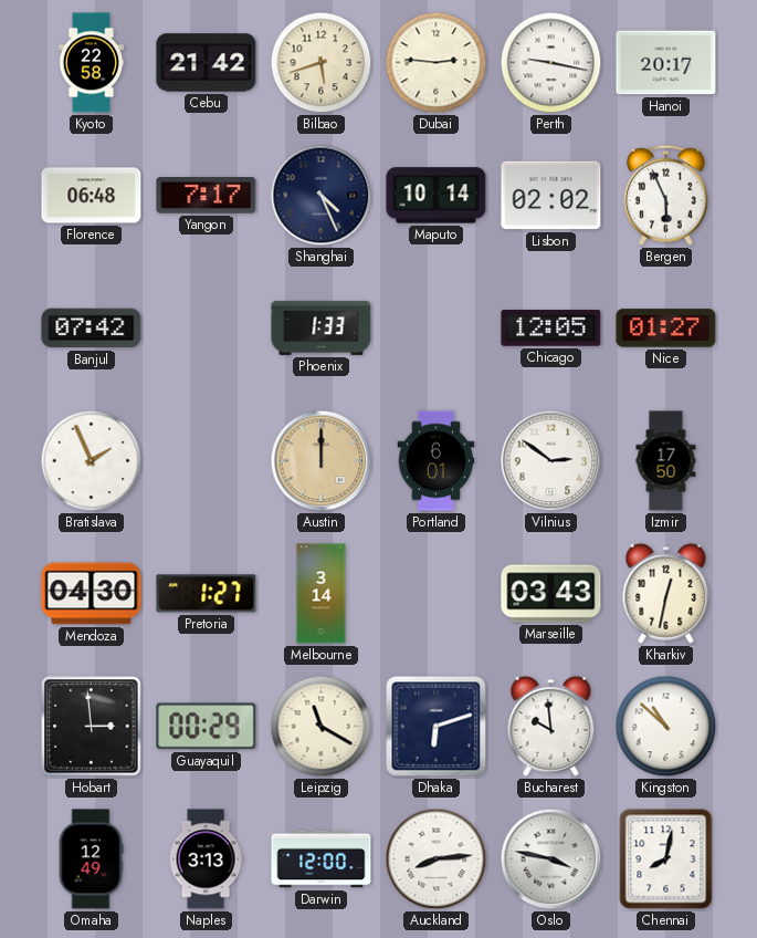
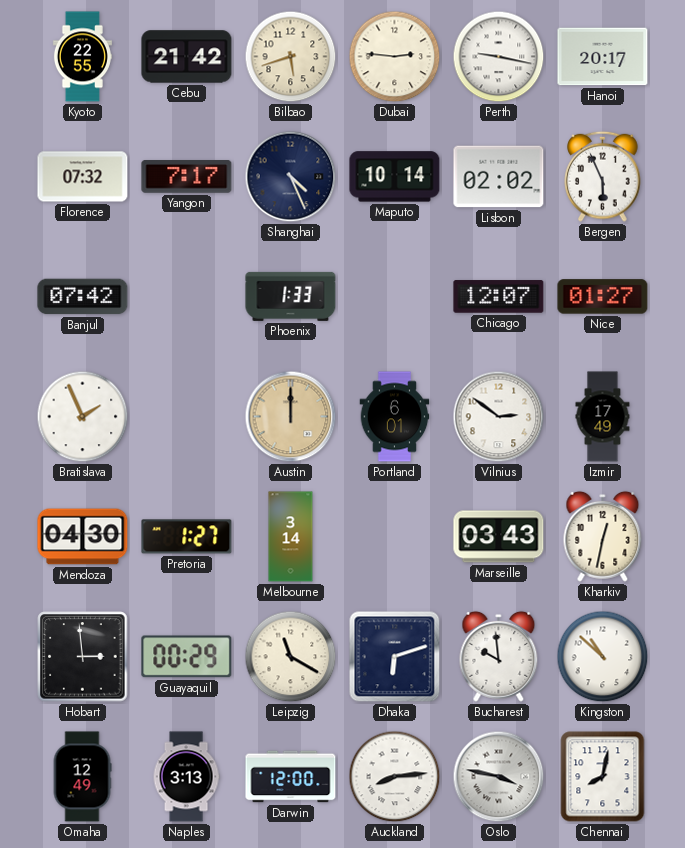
Kyoto: 22:58 -> 22:55 (82, 57)
Florence: 06:48 -> 07:32 (83, 177)
Chicago: 12:05 -> 12:07 (499, 297)
Izmir: 17:50 -> 17:49 (603, 417)
